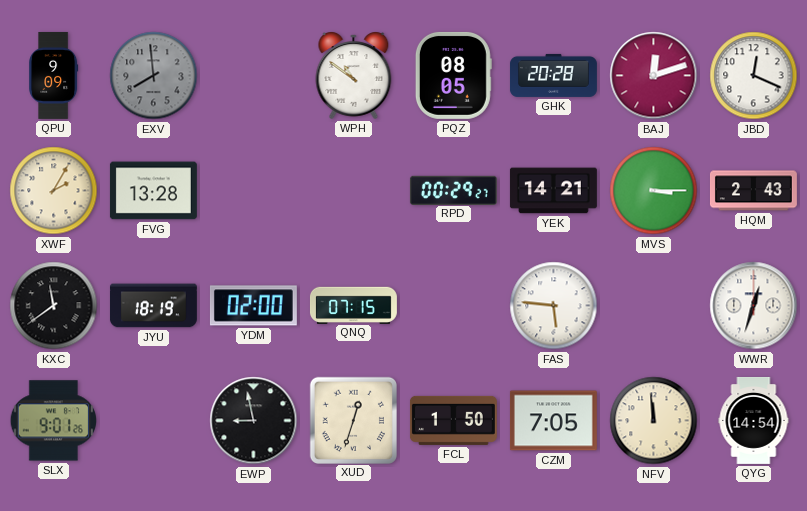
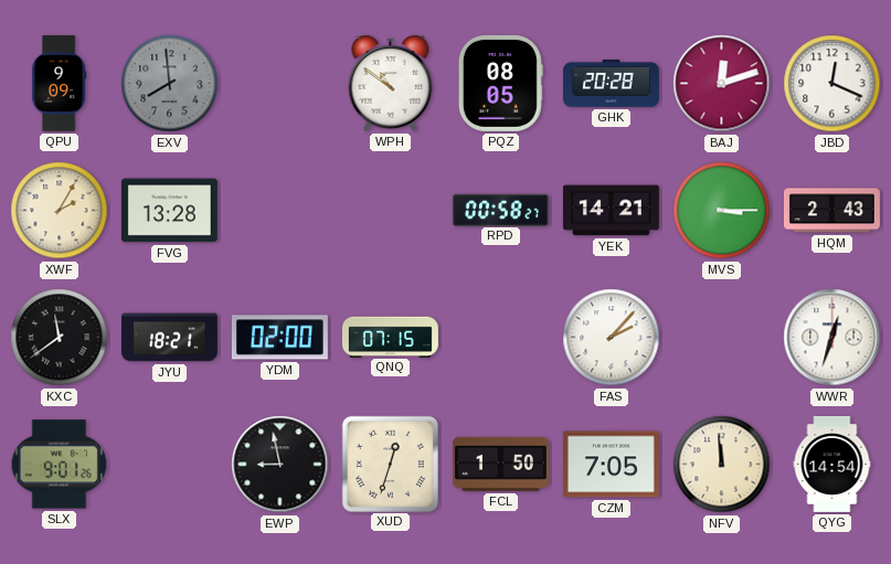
RPD: 00:29 -> 00:58 (500, 210)
JYU: 18:19 -> 18:21 (169, 338)
FAS: 5:46 -> 2:07 (612, 338)
